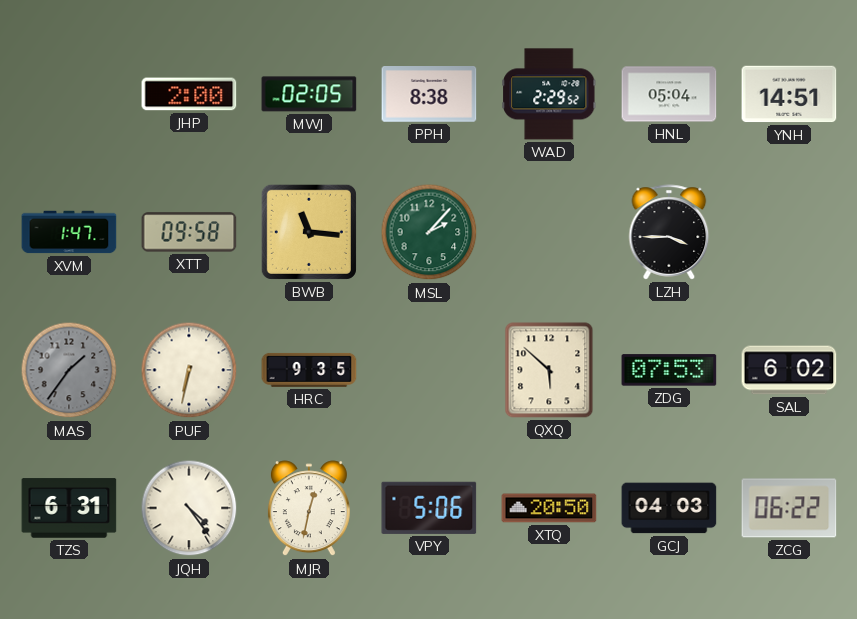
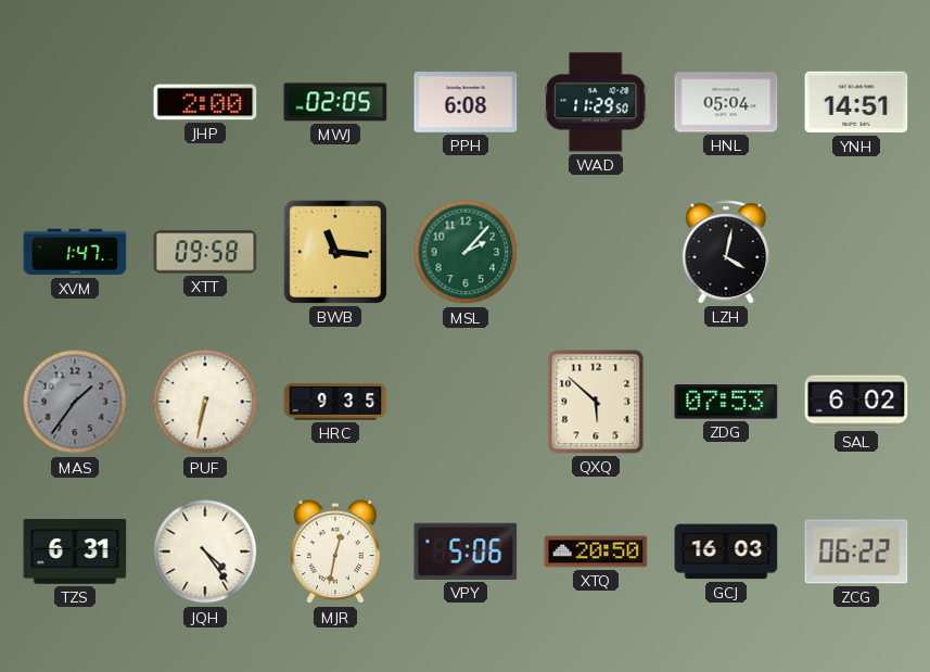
PPH: 8:38 -> 6:08 (466, 103)
WAD: 2:29 -> 11:29 (596, 102)
LZH: 3:45 -> 4:02 (726, 252)
GCJ: 04:03 -> 16:03 (726, 551)
